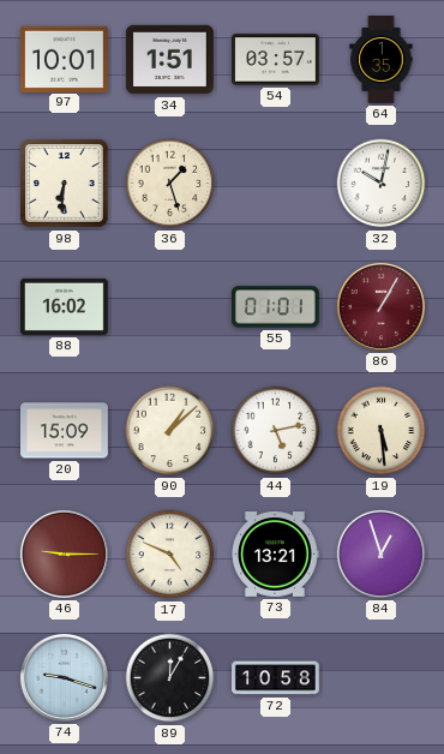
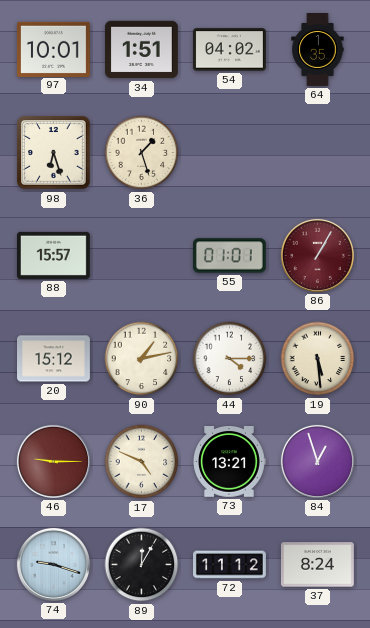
54: 03:57 -> 04:02 (229, 50)
98: 6:31 -> 6:27 (54, 153)
32: 10:02 -> none (382, 184)
88: 16:02 -> 15:57 (53, 255)
20: 15:09 -> 15:12 (54, 359)
90: 1:08 -> 1:13 (142, 359)
44: 5:13 -> 4:15 (230, 359)
72: 10:58 -> 11:12 (230, 565)
37: none -> 8:24 (317, 565)
